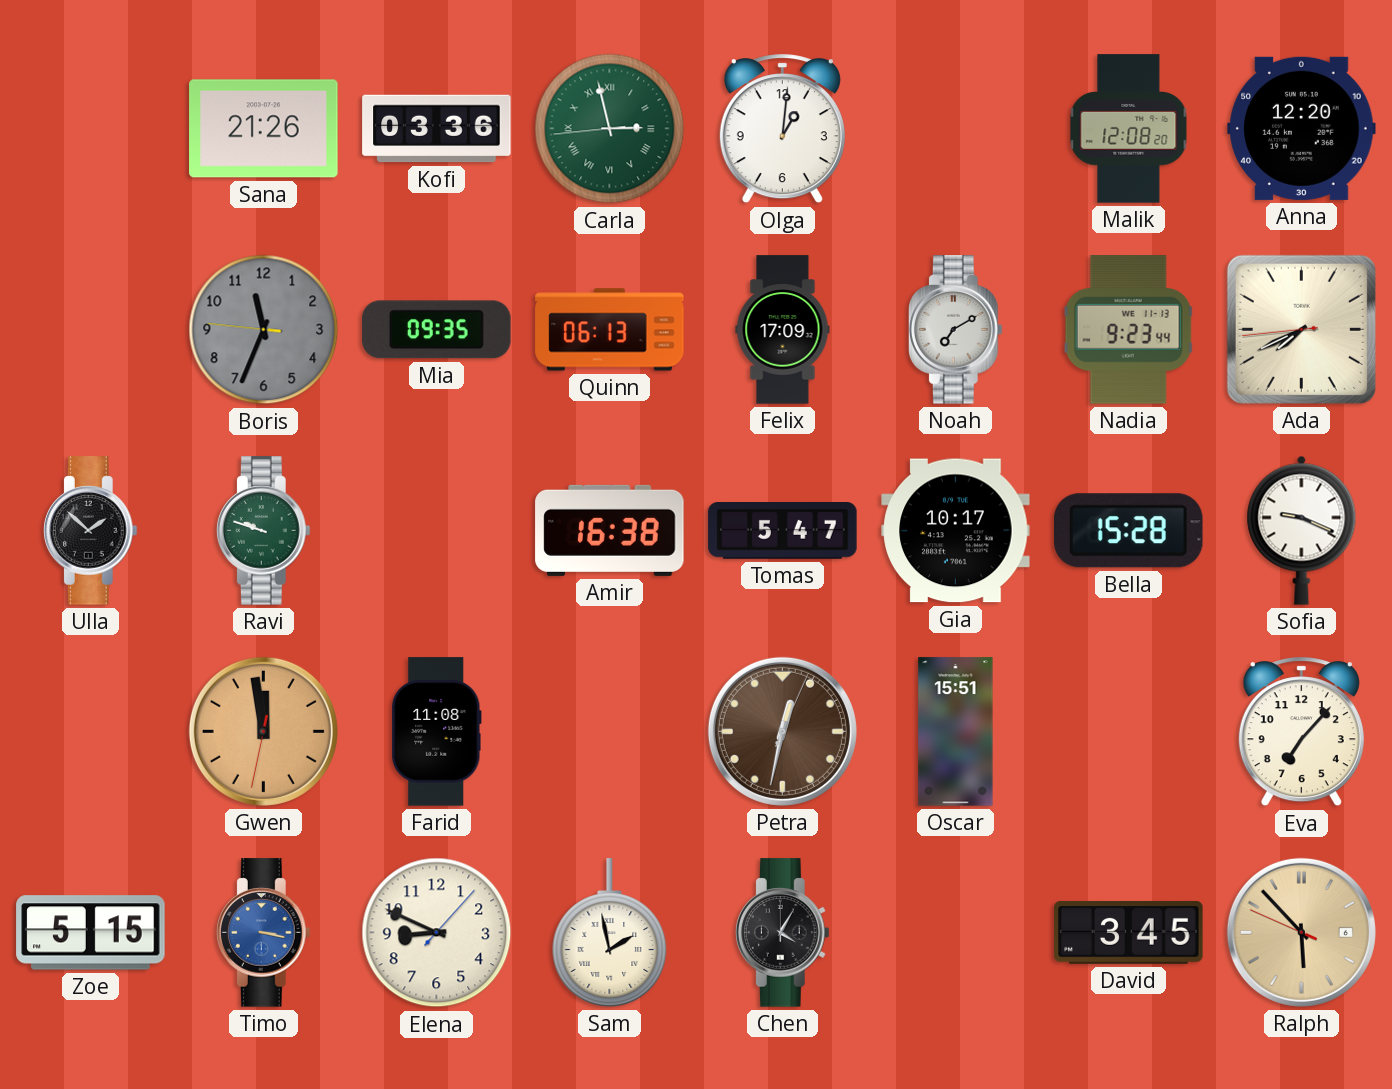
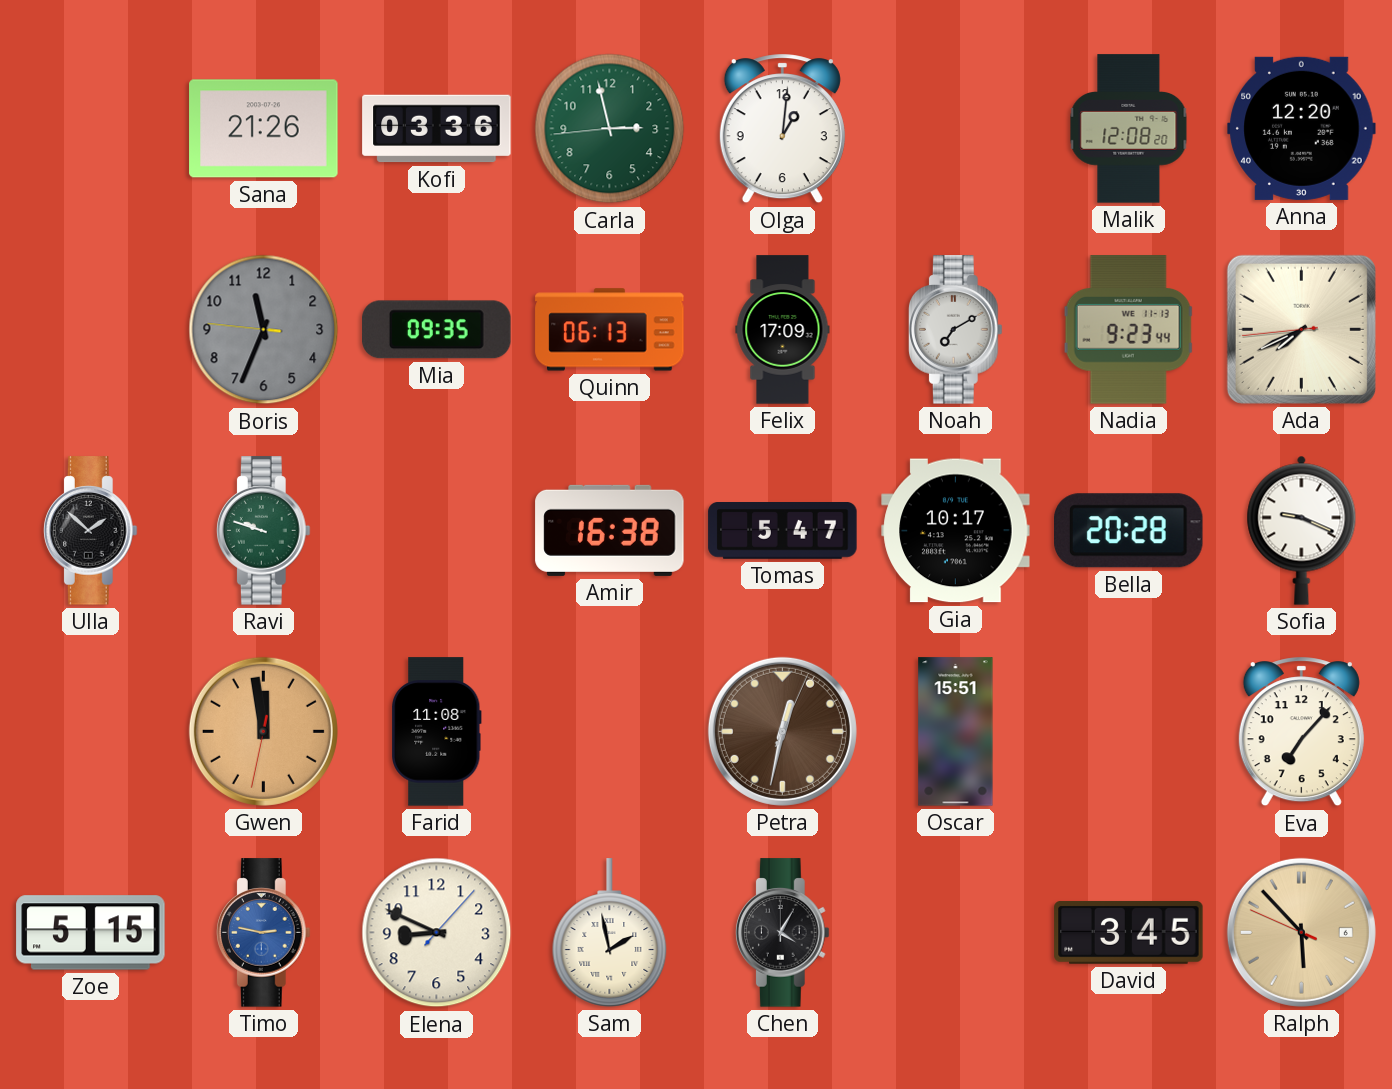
Carla numerals: Roman -> Arabic (610, 129)
Bella: 15:28 -> 20:28 (1129, 531)
Timo: 3:17 -> 2:47 (263, 933)
